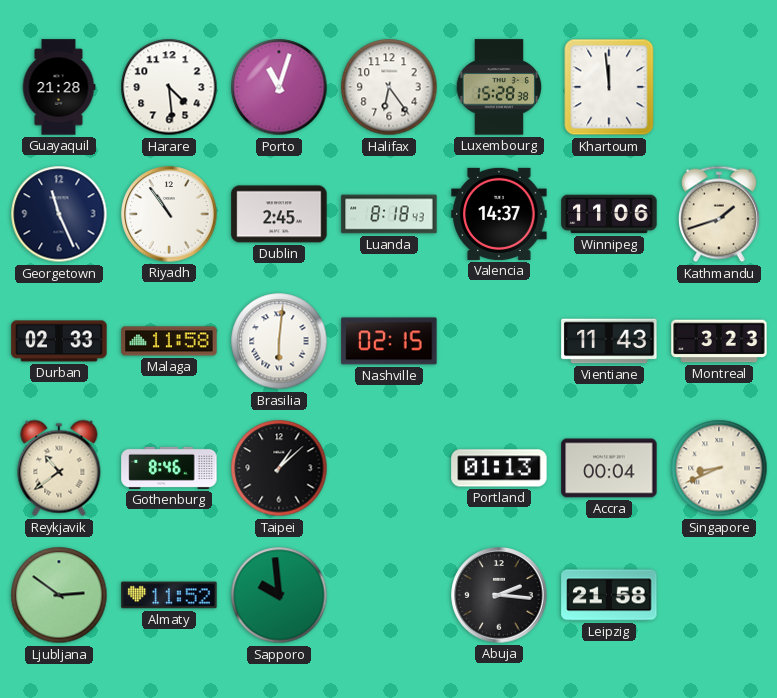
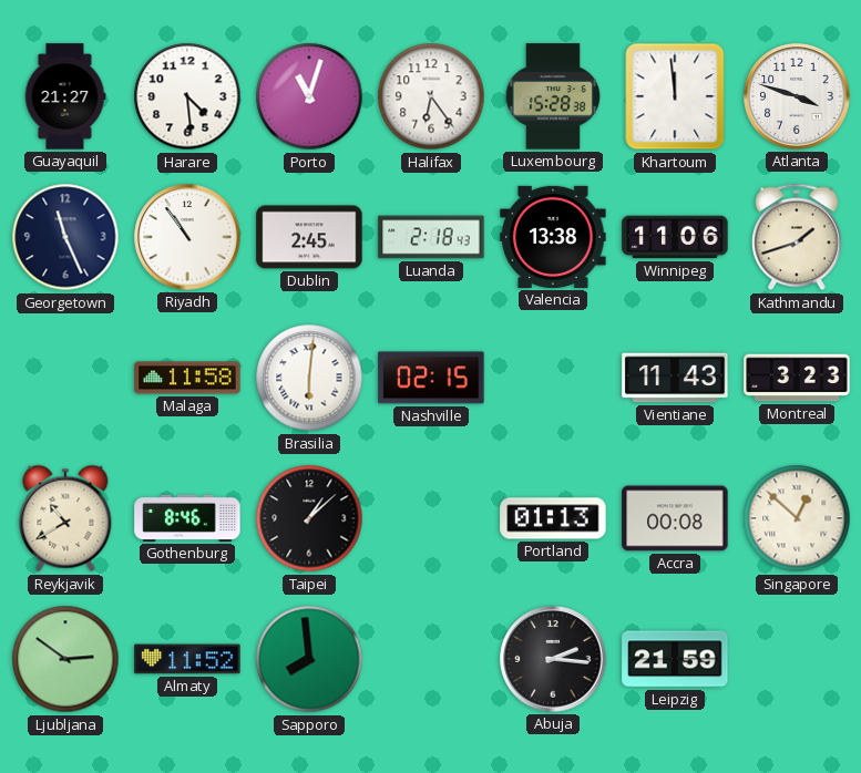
Guayaquil: 21:28 -> 21:27 (65, 96)
Atlanta: none -> 3:48 (797, 96)
Luanda: 8:18 -> 2:18 (431, 237)
Valencia: 14:37 -> 13:38 (553, 237)
Durban: 02:33 -> none (59, 341)
Reykjavik: 10:39 -> 10:40 (65, 518)
Accra: 00:04 -> 00:08 (675, 518)
Singapore: 8:41 -> 12:52 (797, 518)
Sapporo: 9:59 -> 7:59 (309, 659)
Leipzig: 21:58 -> 21:59 (675, 659)
